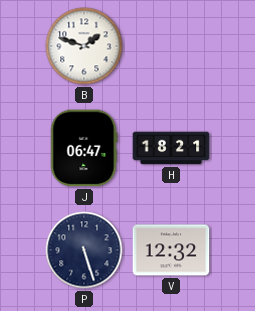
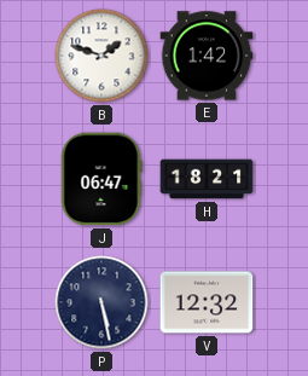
E: none -> 1:42 (207, 56)
P: 5:27 -> 5:28 (101, 302)
